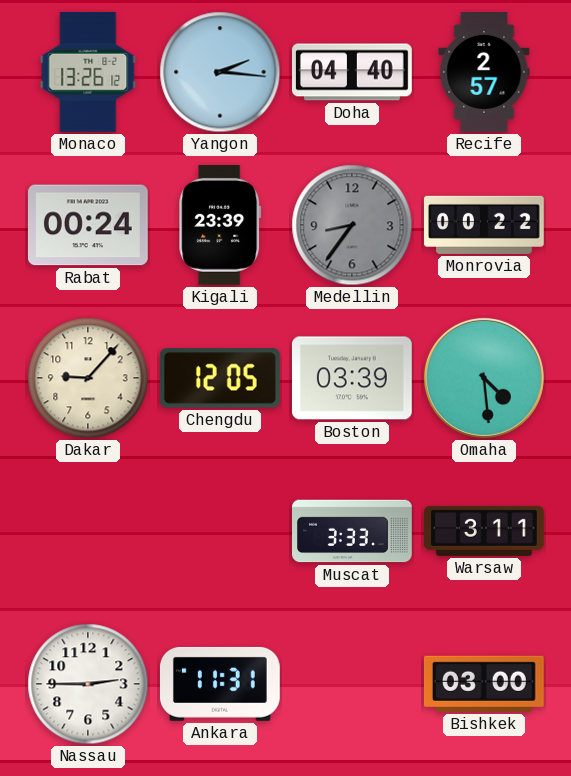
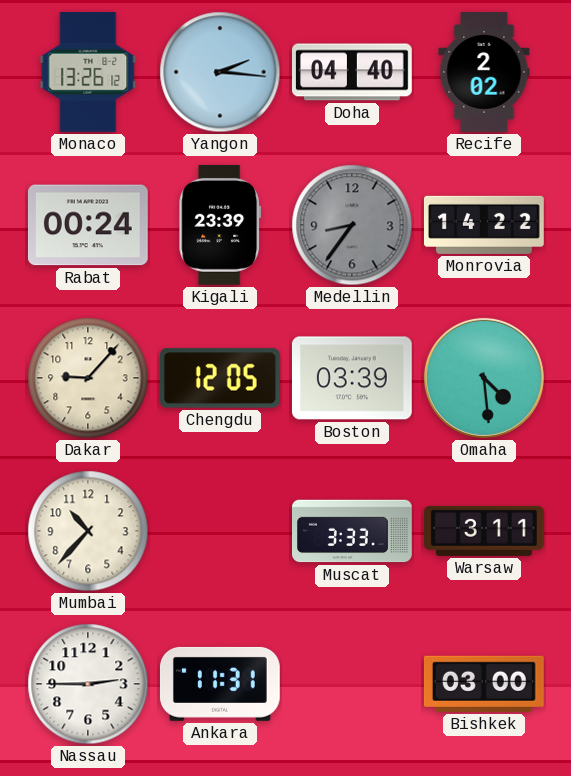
Recife: 2:57 -> 2:02 (484, 73)
Monrovia: 00:22 -> 14:22 (484, 225)
Mumbai: none -> 10:37 (88, 531)
